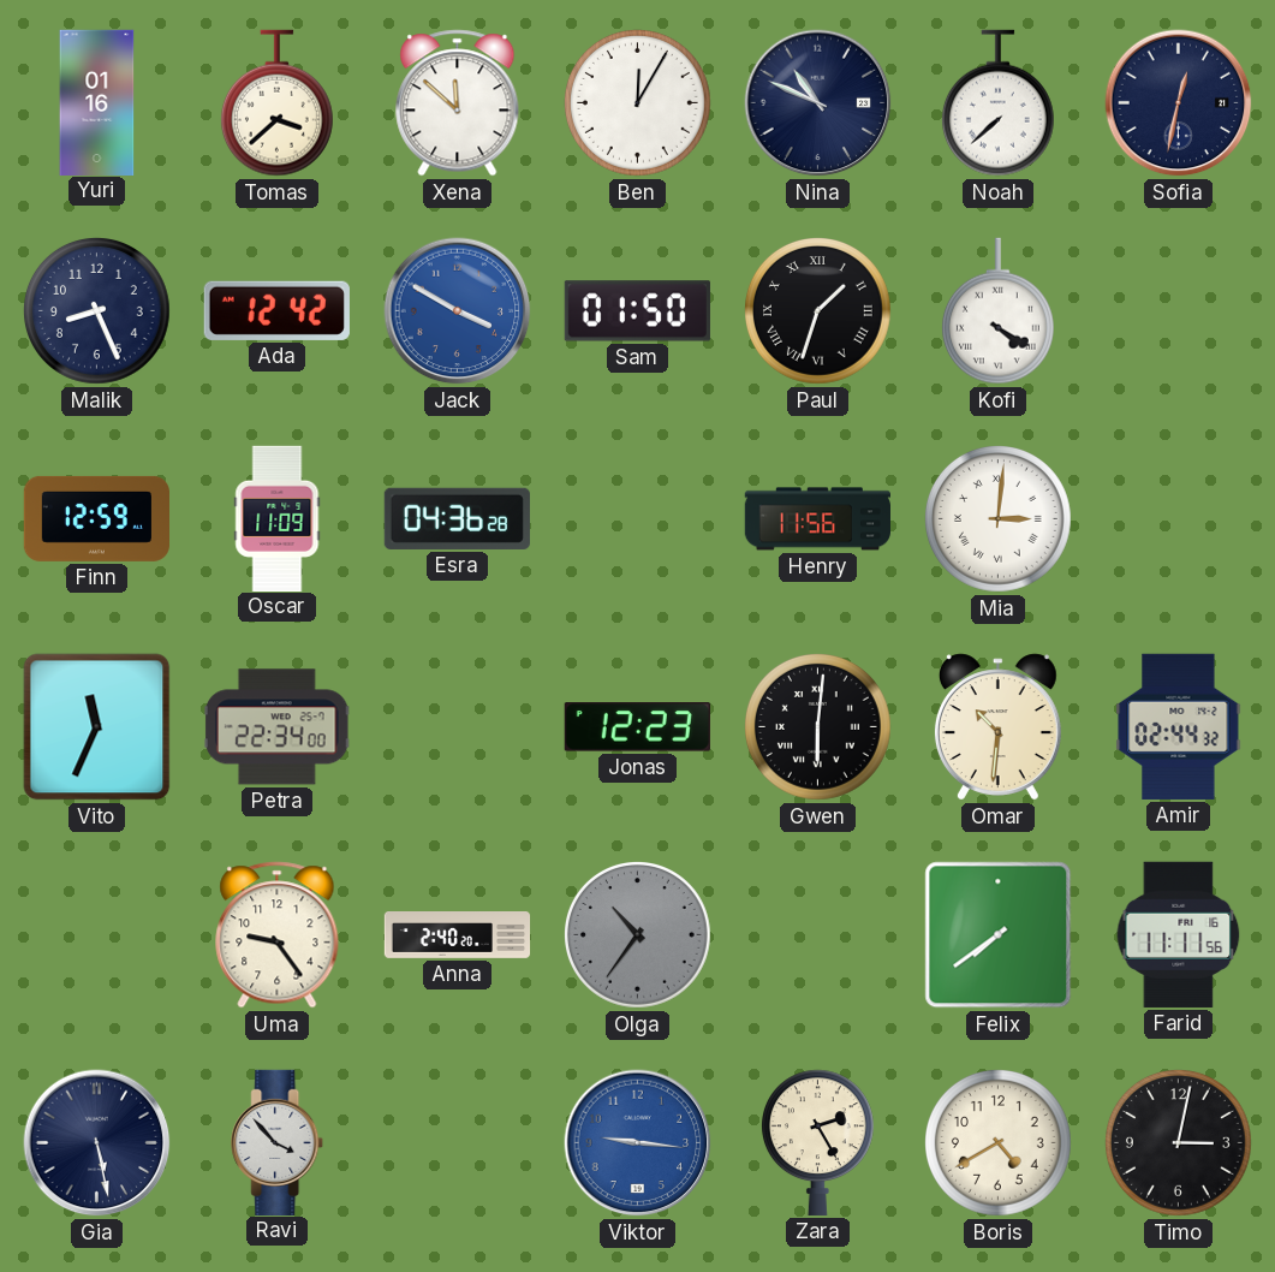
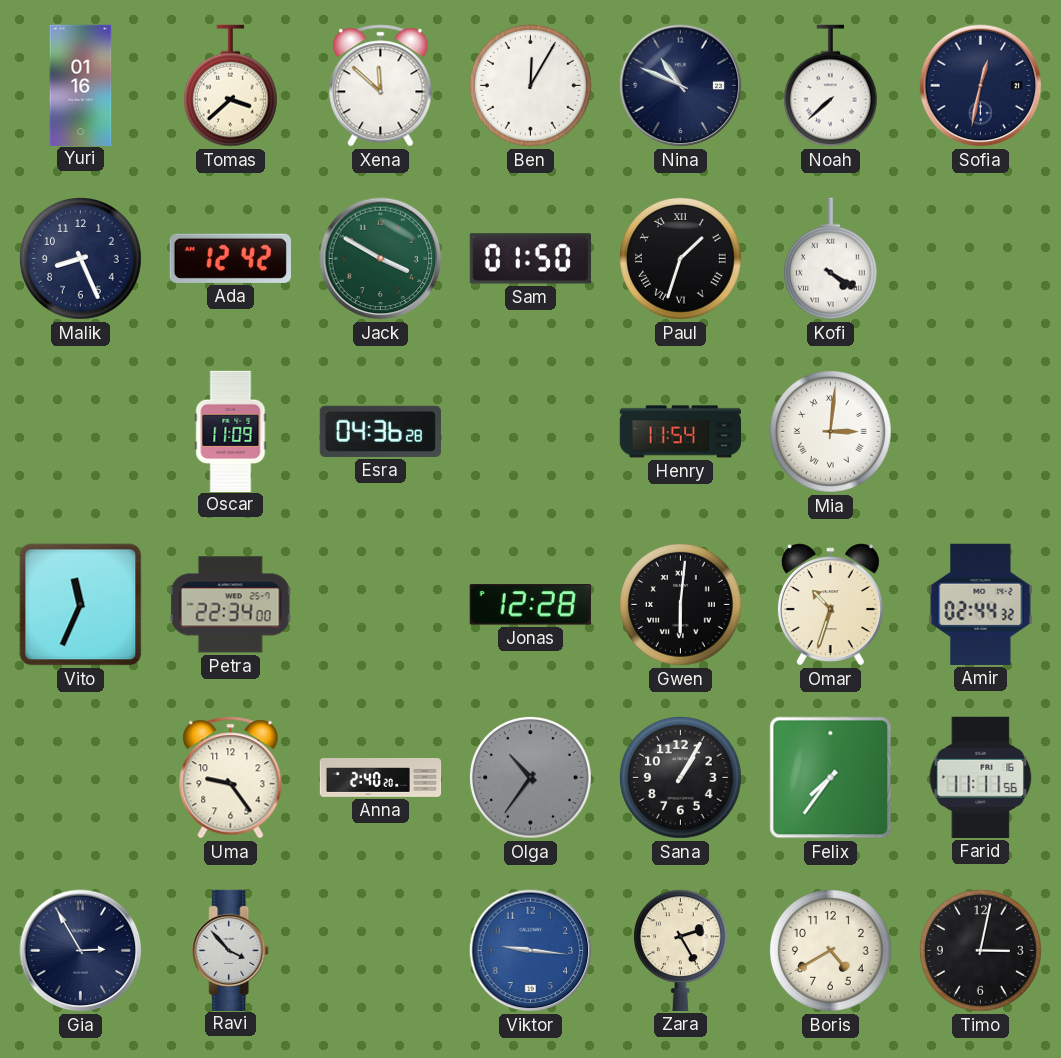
Jack dial: blue -> green (381, 259)
Finn: 12:59 -> none (96, 518)
Henry: 11:56 -> 11:54 (680, 432)
Jonas: 12:23 -> 12:28 (530, 605)
Omar: 10:31 -> 10:33 (830, 605)
Sana: none -> 1:05 (681, 778)
Felix: 7:39 -> 7:36 (831, 778)
Gia: 5:28 -> 2:55 (81, 951)
